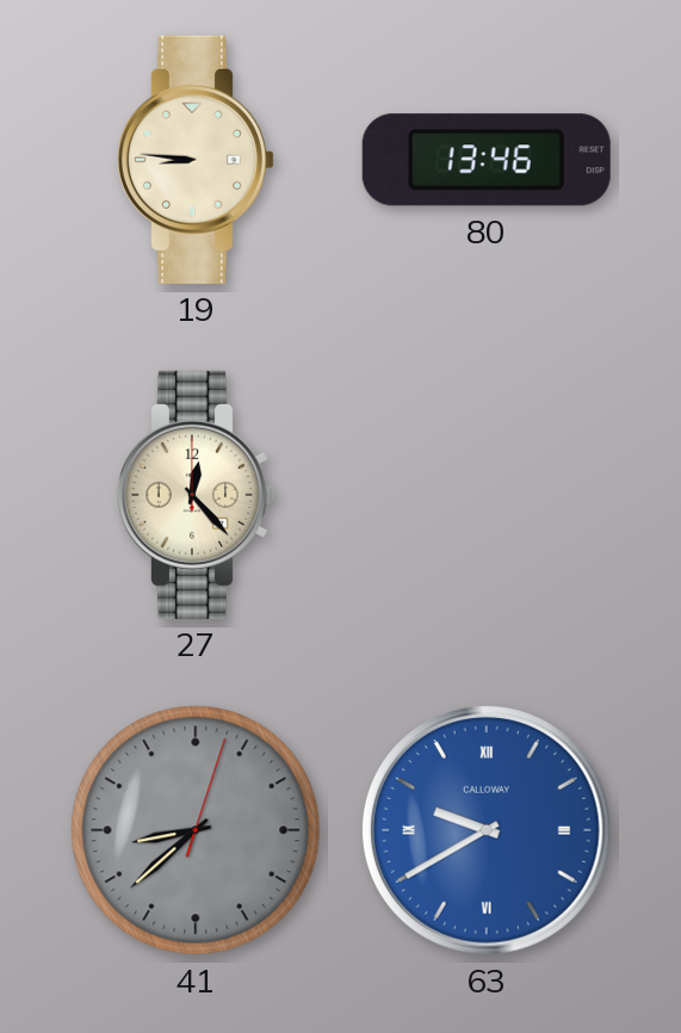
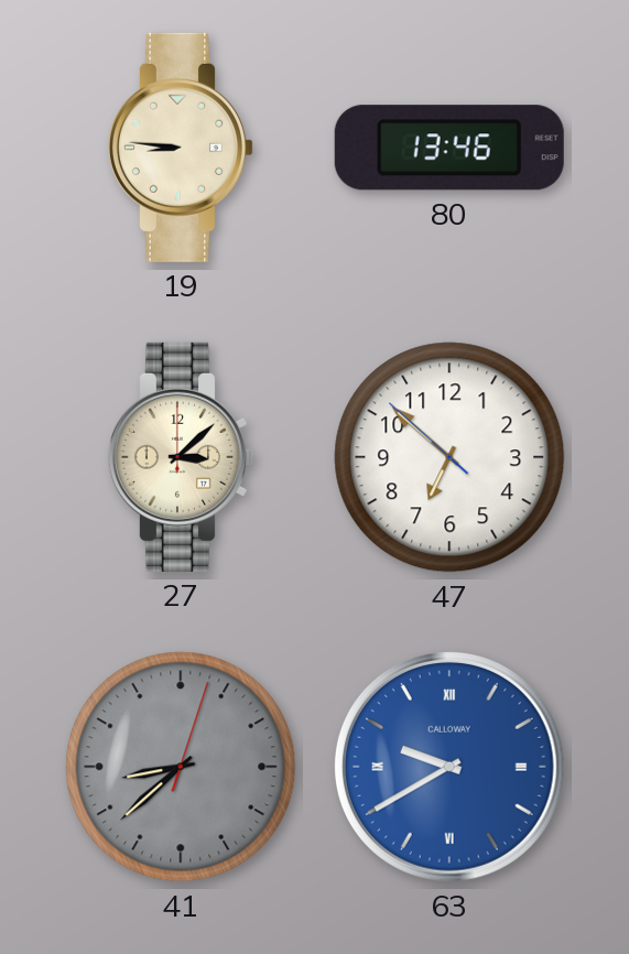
27: 12:23 -> 3:08 (181, 457)
47: none -> 6:51 (449, 457)
